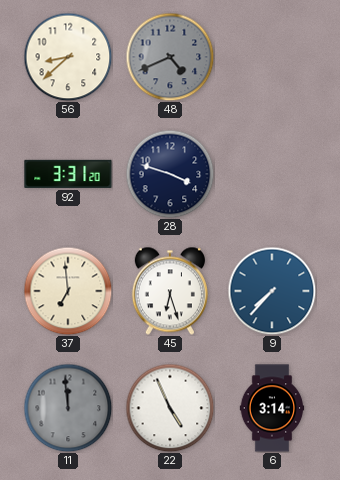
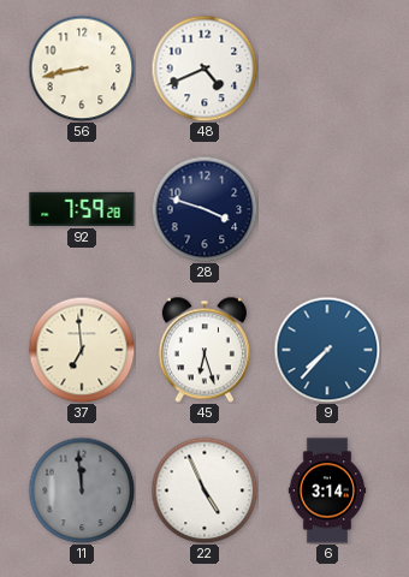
56: 8:38 -> 8:43 (82, 69)
48 dial: grey -> white (204, 69)
92: 3:31 -> 7:59 (82, 209)
